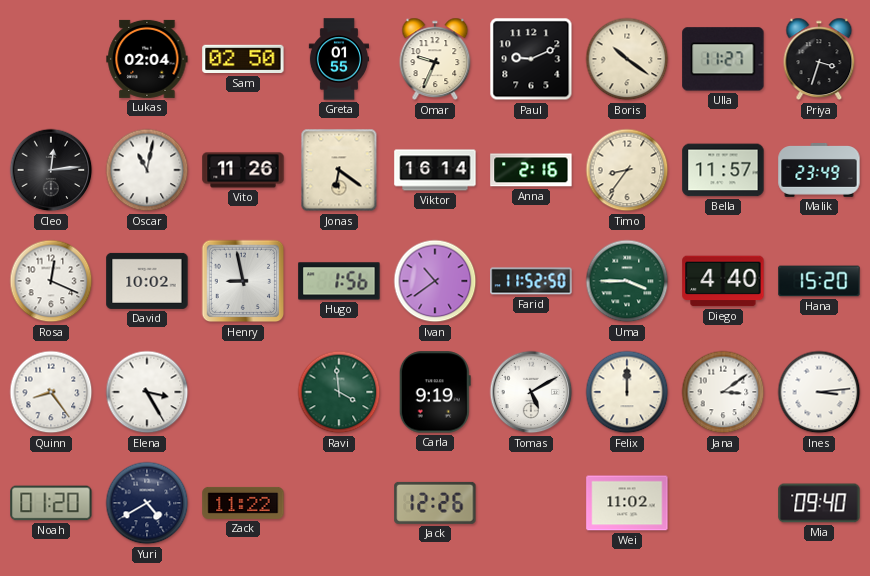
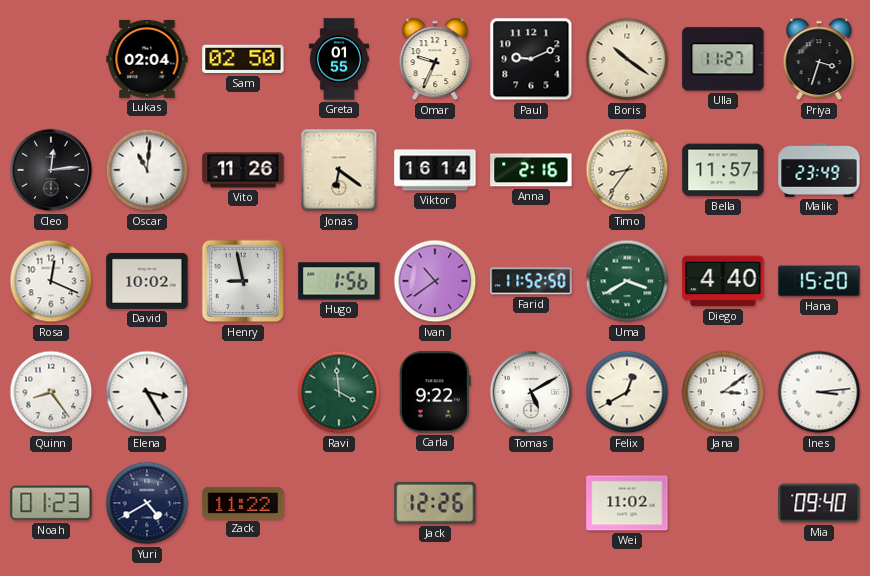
Oscar: 11:02 -> 11:01 (147, 170)
Uma: 3:45 -> 3:40 (627, 281)
Carla: 9:19 -> 9:22 (435, 392)
Felix: 12:00 -> 12:40 (627, 392)
Noah: 01:20 -> 01:23 (51, 503)
